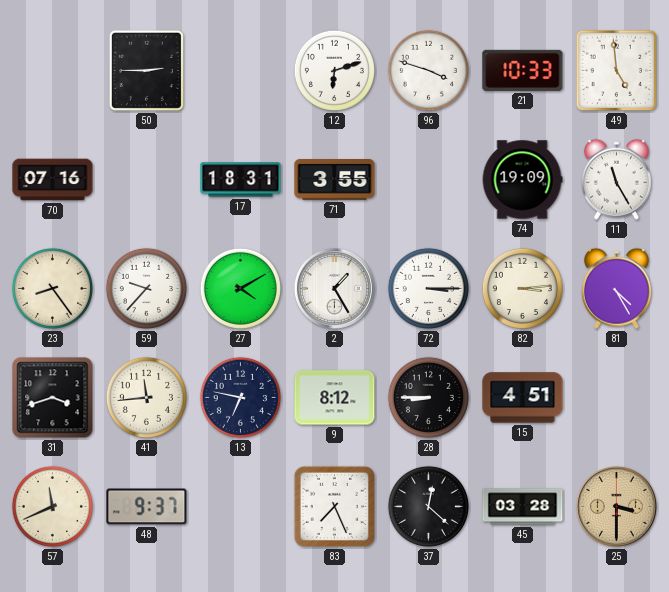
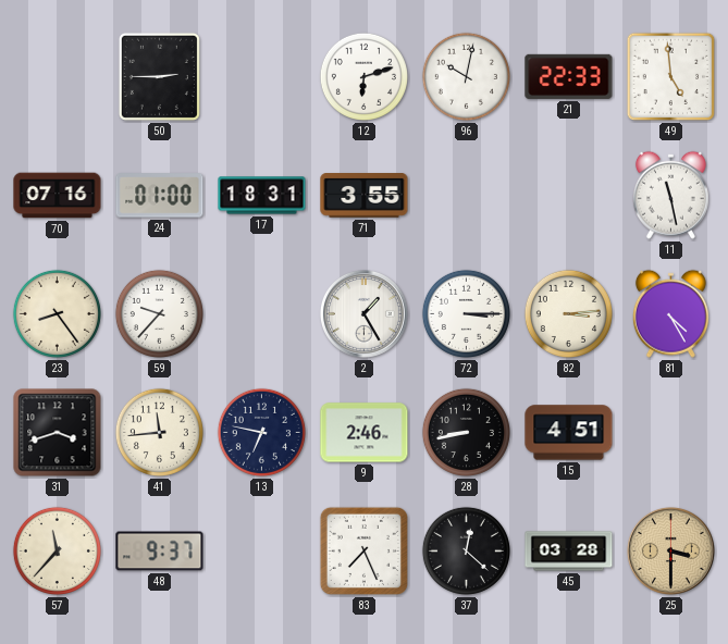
96: 3:48 -> 10:02 (466, 76)
21: 10:33 -> 22:33 (569, 76)
24: none -> 01:00 (160, 196)
74: 19:09 -> none (522, 180)
11: 11:25 -> 11:28 (670, 195)
27: 4:10 -> none (240, 288)
9: 8:12 -> 2:46 (365, 433)
28: 8:45 -> 8:43 (466, 432)
57: 11:41 -> 11:37 (57, 550)
